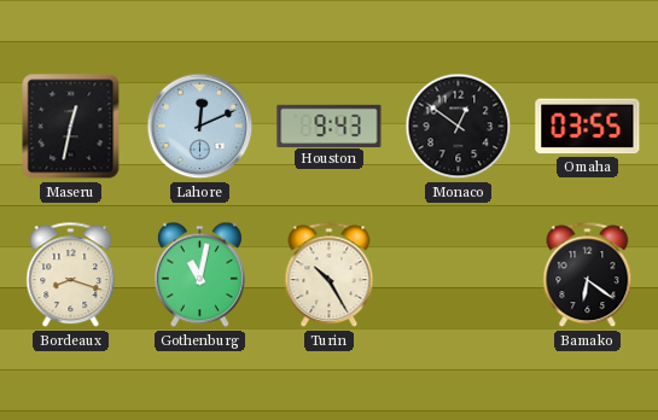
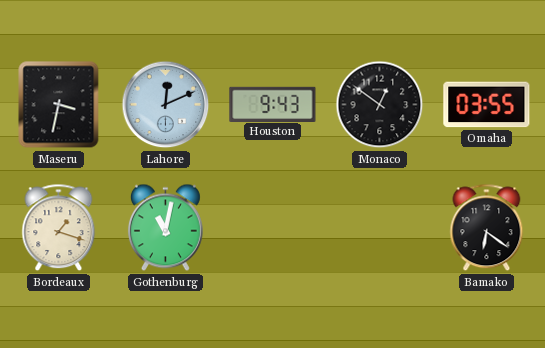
Maseru: 12:32 -> 3:32 (59, 105)
Bordeaux: 8:18 -> 1:18 (59, 228)
Turin: 10:25 -> none (330, 275)
